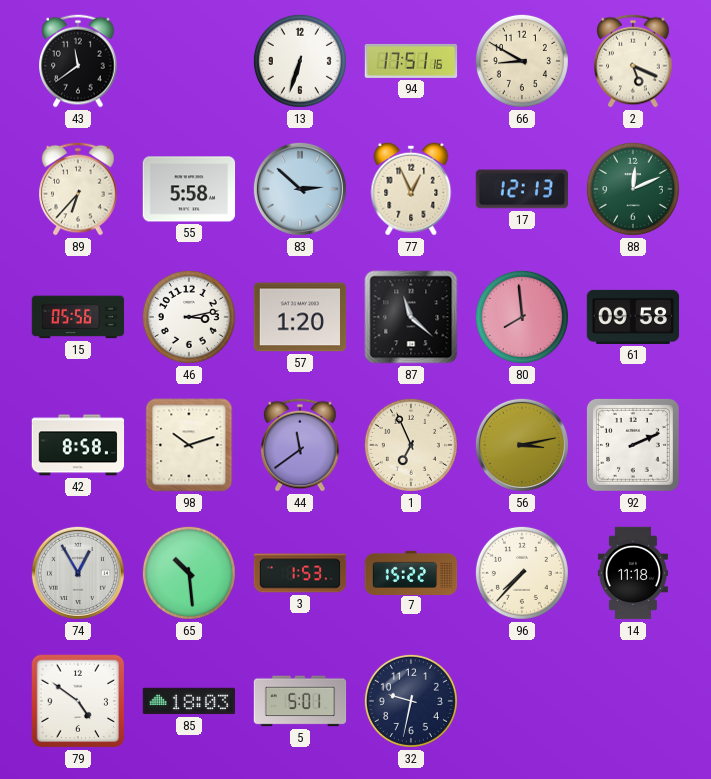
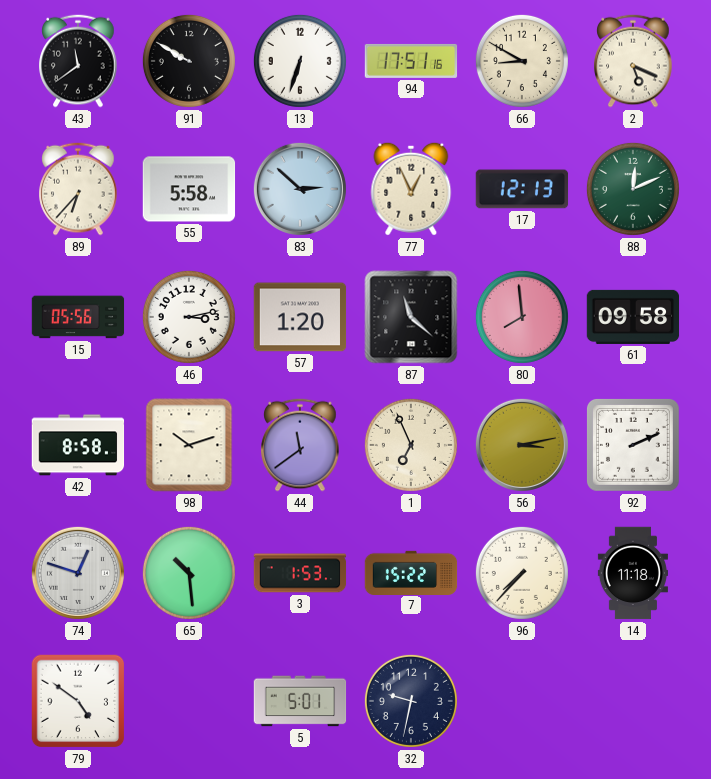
91: none -> 9:50 (189, 61)
74: 12:55 -> 12:48 (78, 573)
85: 18:03 -> none (189, 701)
